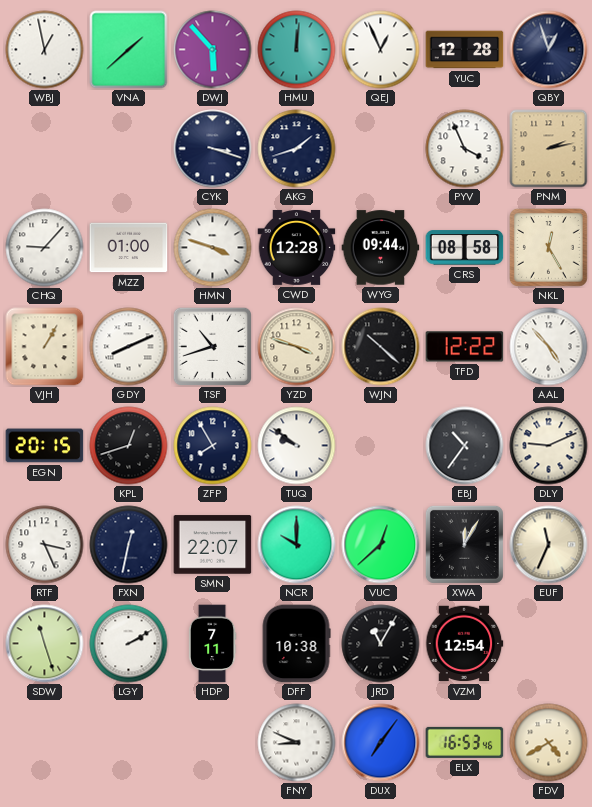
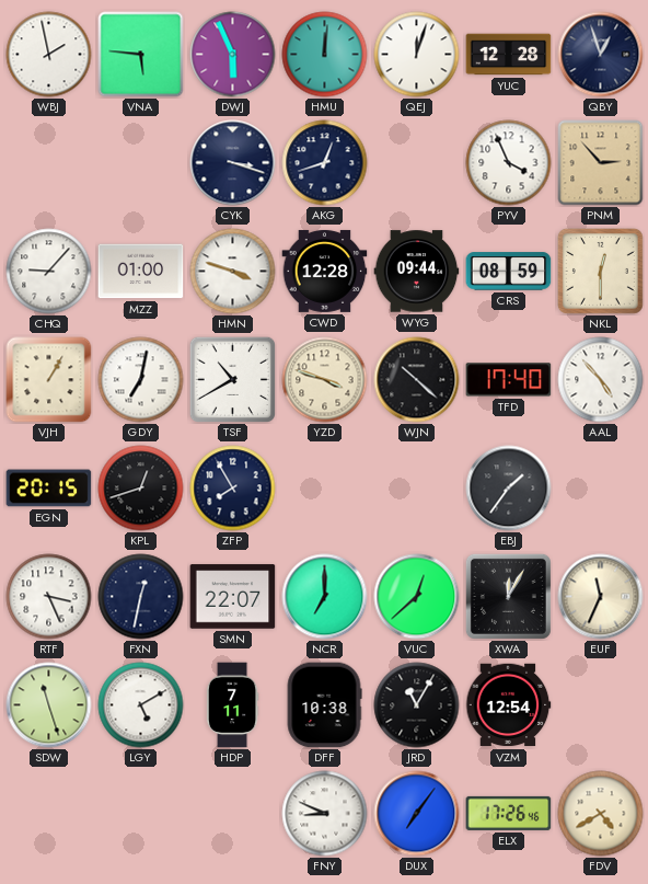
WBJ: 12:58 -> 1:58 (49, 55)
VNA: 1:38 -> 5:46 (141, 55)
DWJ: 5:53 -> 5:56 (233, 55)
QEJ: 12:56 -> 12:03 (417, 55)
AKG: 1:42 -> 12:42 (325, 163)
PNM: 2:13 -> 2:53 (601, 163)
CRS: 08:58 -> 08:59 (509, 272)
NKL: 12:25 -> 12:30 (601, 272)
GDY: 8:11 -> 7:02 (141, 380)
TSF: 10:42 -> 10:40 (232, 379)
TFD: 12:22 -> 17:40 (509, 380)
TUQ: 9:51 -> none (297, 446)
EBJ: 10:36 -> 1:36 (509, 489)
DLY: 9:11 -> none (549, 446)
NCR: 10:00 -> 7:00 (325, 597)
LGY: 2:10 -> 5:10 (141, 705)
ELX: 16:53 -> 17:26 (509, 813)
